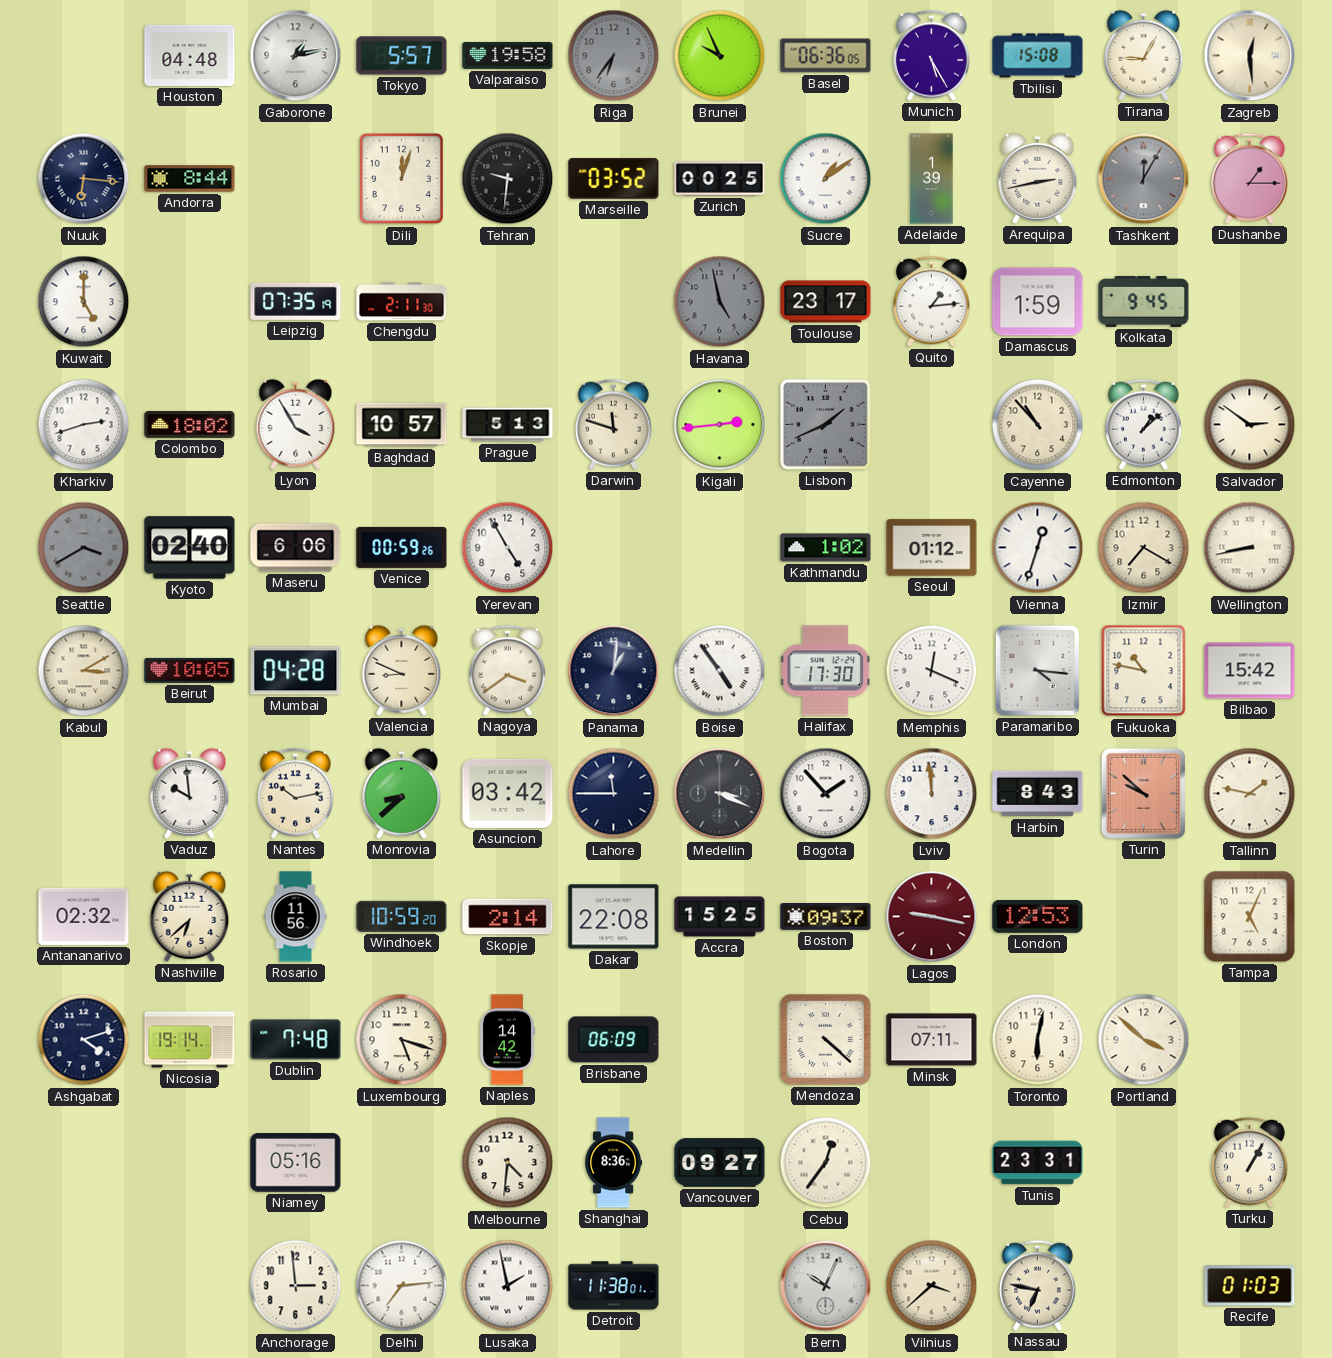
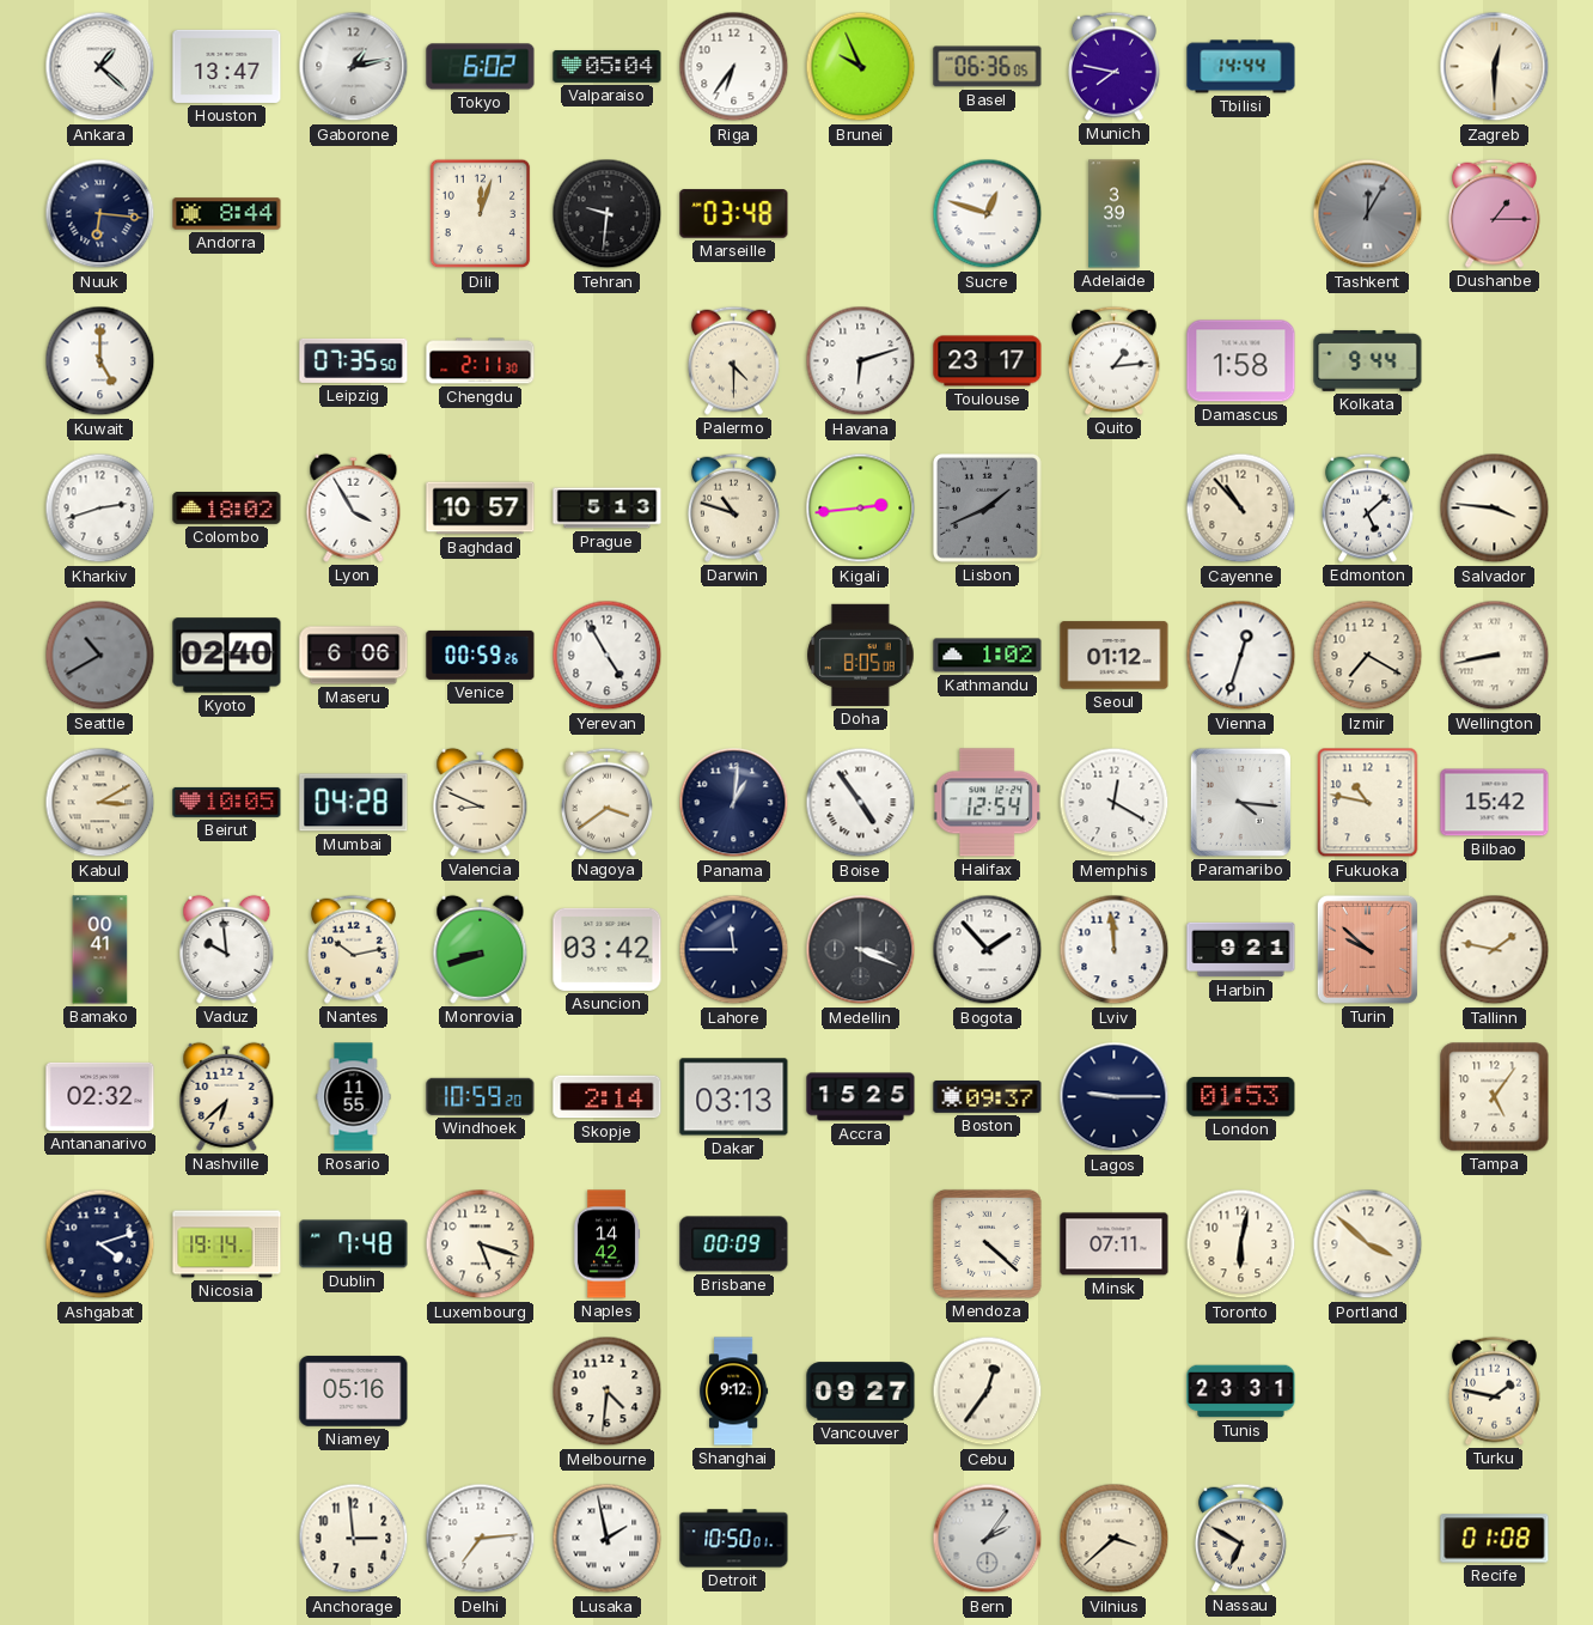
Ankara: none -> 1:22 (100, 67)
Houston: 04:48 -> 13:47 (227, 66)
Tokyo: 5:57 -> 6:02 (481, 67)
Valparaiso: 19:58 -> 05:04 (608, 66)
Riga dial: grey -> white (734, 67)
Munich: 5:25 -> 7:47 (1113, 66)
Tbilisi: 15:08 -> 14:44 (1241, 67)
Tirana: 9:05 -> none (1144, 55)
Zagreb: 12:29 -> 12:30 (1495, 67)
Marseille: 03:52 -> 03:48 (734, 214)
Zurich: 00:25 -> none (720, 179)
Sucre: 1:09 -> 12:48 (988, 214)
Adelaide: 1:39 -> 3:39 (1115, 214)
Arequipa: 2:43 -> none (1038, 178)
Leipzig: 07:35:19 -> 07:35:50 (354, 360)
Palermo: none -> 4:30 (733, 360)
Havana: 4:58 -> 6:12 (861, 361)
Havana dial: grey -> white (861, 361)
Damascus: 1:59 -> 1:58 (1241, 361)
Kolkata: 9:45 -> 9:44 (1368, 360)
Darwin: 11:48 -> 10:48 (733, 507)
Edmonton: 1:08 -> 5:08 (1367, 507)
Salvador: 2:51 -> 3:46 (1495, 509)
Seattle: 3:40 -> 10:40 (100, 656)
Doha: none -> 8:05 (861, 655)
Halifax: 17:30 -> 12:54 (988, 803)
Memphis: 12:19 -> 12:20 (1115, 803)
Bamako: none -> 00:41 (100, 950)
Monrovia: 8:38 -> 8:42 (481, 949)
Harbin: 8:43 -> 9:21 (1241, 950)
Rosario: 11:56 -> 11:55 (354, 1097)
Dakar: 22:08 -> 03:13 (734, 1097)
Lagos: 9:17 -> 9:15 (1115, 1097)
Lagos dial: burgundy -> navy (1115, 1097)
London: 12:53 -> 01:53 (1241, 1097)
Tampa: 5:04 -> 5:06 (1495, 1097)
Brisbane: 06:09 -> 00:09 (734, 1244)
Shanghai: 8:36 -> 9:12 (734, 1392)
Turku: 1:05 -> 1:47 (1494, 1390)
Detroit: 11:38 -> 10:50 (734, 1539)
Bern: 10:04 -> 2:06 (988, 1539)
Nassau: 6:47 -> 6:50 (1240, 1538)
Recife: 01:03 -> 01:08 (1495, 1539)
